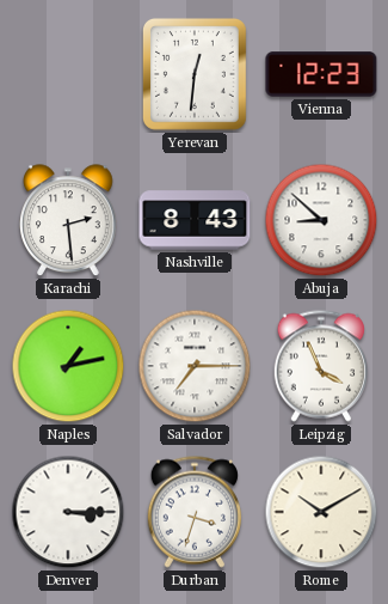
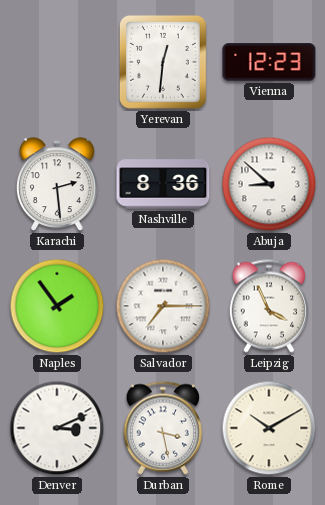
Nashville: 8:43 -> 8:36 (163, 184)
Naples: 1:13 -> 1:54 (57, 306)
Denver: 3:15 -> 3:11 (57, 428)
Durban: 3:33 -> 3:28 (162, 428)
